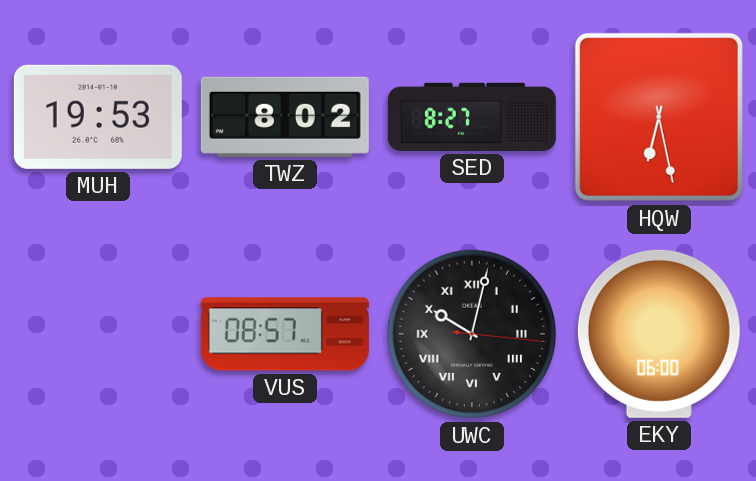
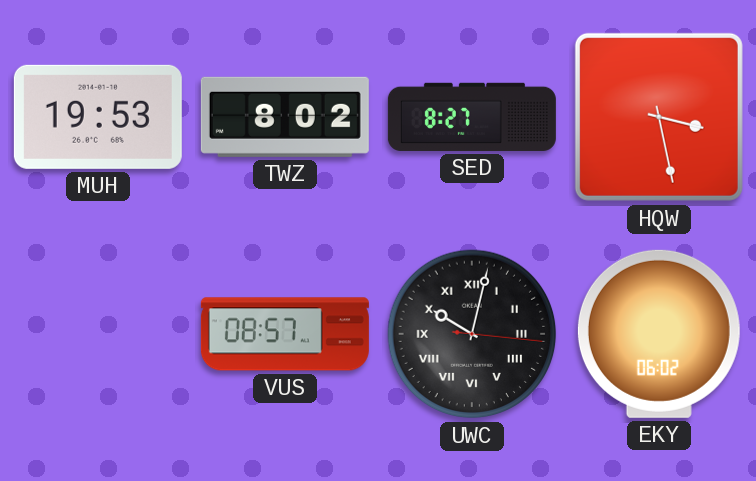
HQW: 6:28 -> 3:28 (659, 117)
EKY: 06:00 -> 06:02 (659, 334)
